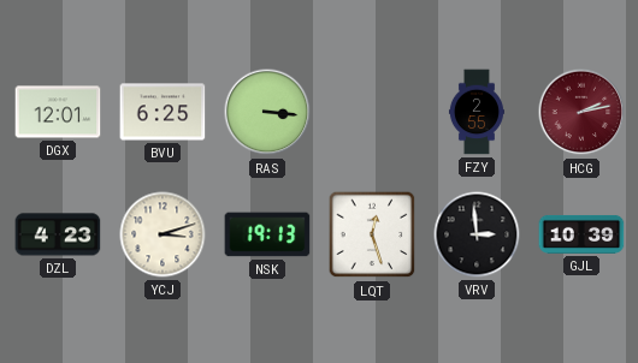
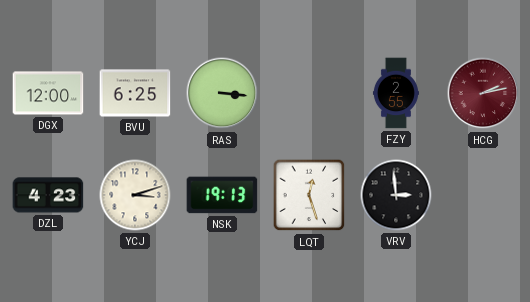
DGX: 12:01 -> 12:00 (48, 93)
GJL: 10:39 -> none (581, 234)
